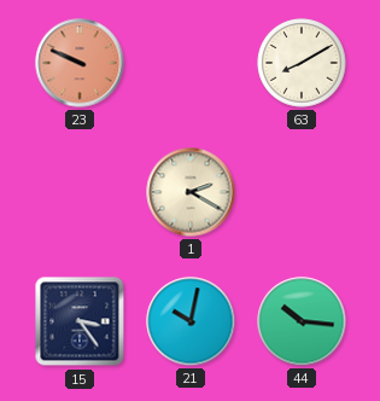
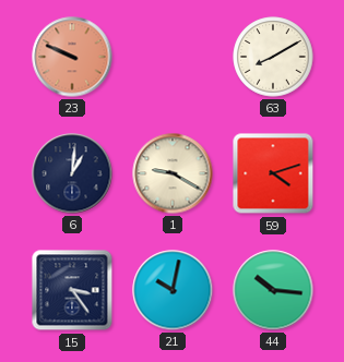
6: none -> 1:01 (72, 173)
1: 2:20 -> 9:20 (173, 173)
59: none -> 4:12 (273, 173)
